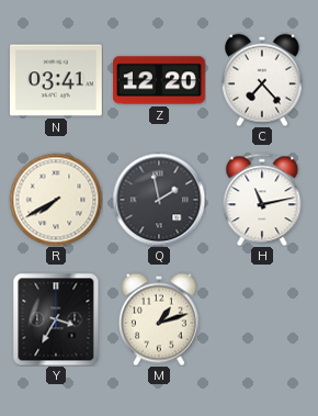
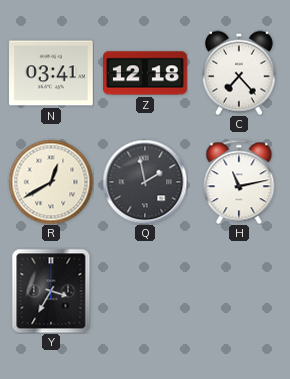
Z: 12:20 -> 12:18 (146, 73)
R: 7:40 -> 12:40 (51, 182)
M: 1:12 -> none (159, 319)
